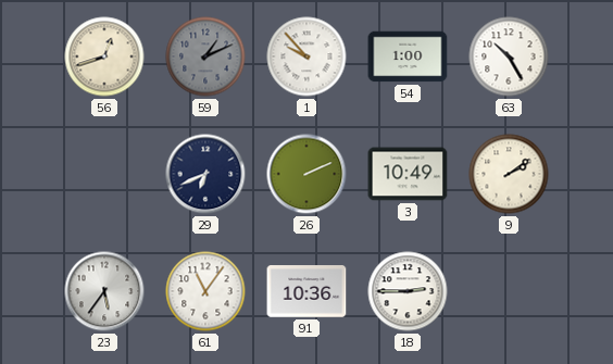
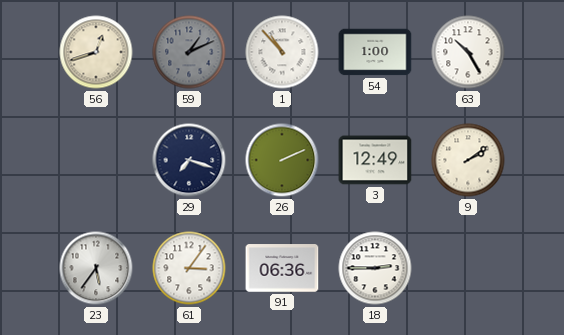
1: 9:53 -> 10:53 (282, 52)
29: 6:41 -> 7:18 (189, 160)
3: 10:49 -> 12:49 (375, 160)
61: 11:06 -> 3:06 (189, 268)
91: 10:36 -> 06:36 (282, 268)
